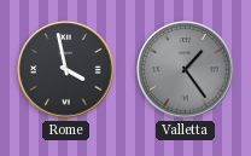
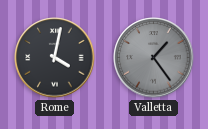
Rome: 3:58 -> 4:02 (55, 58)
